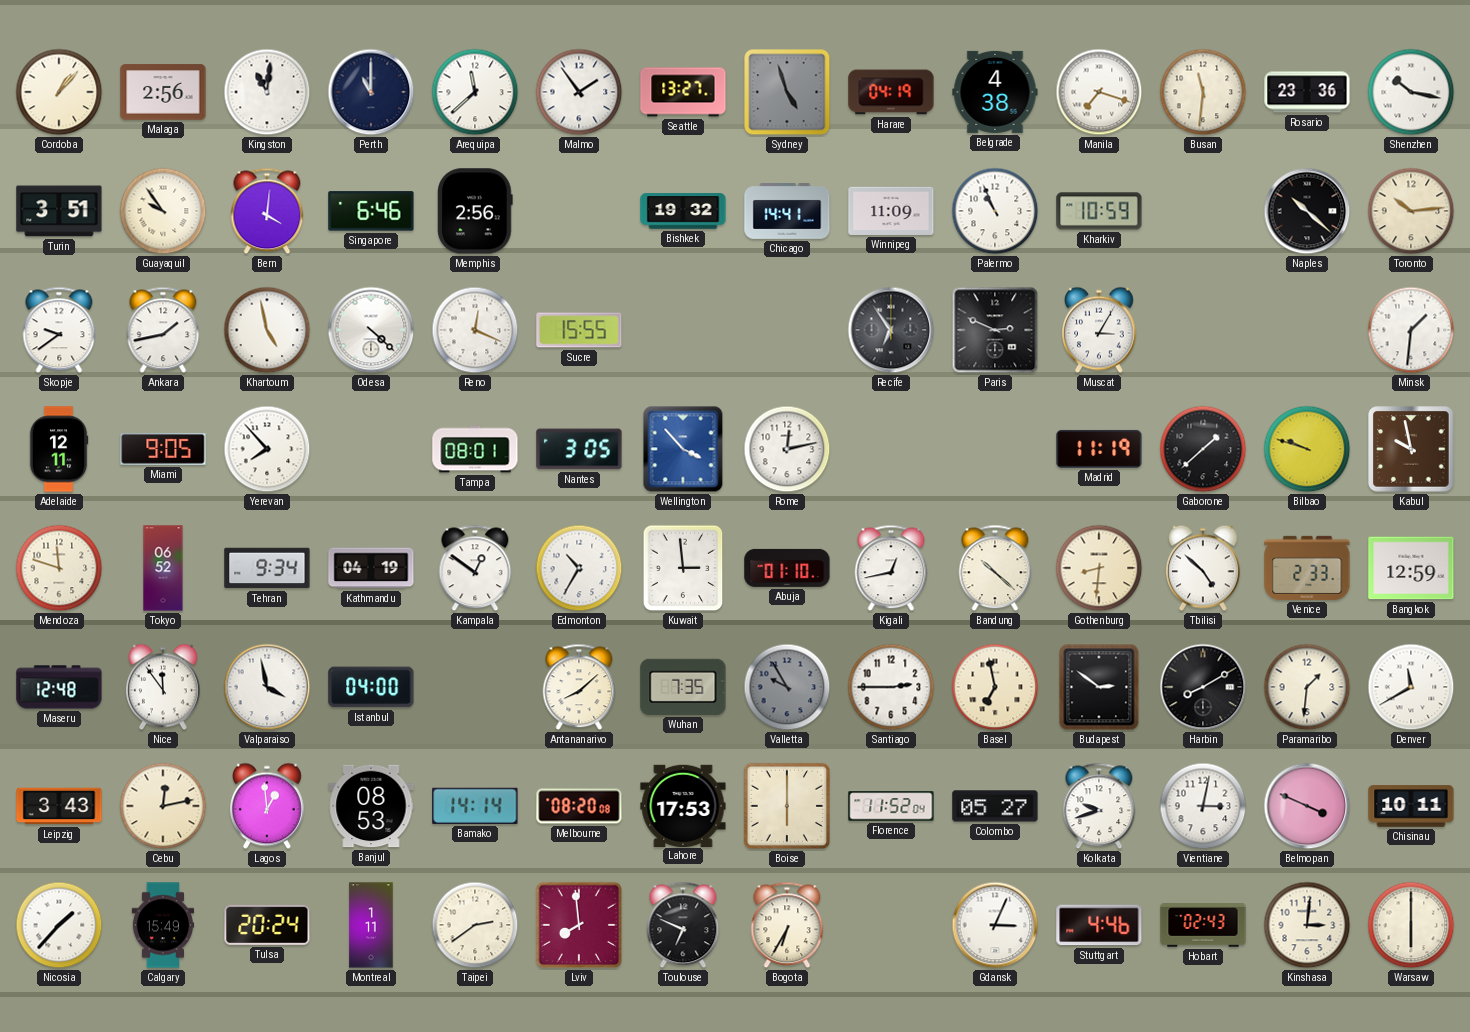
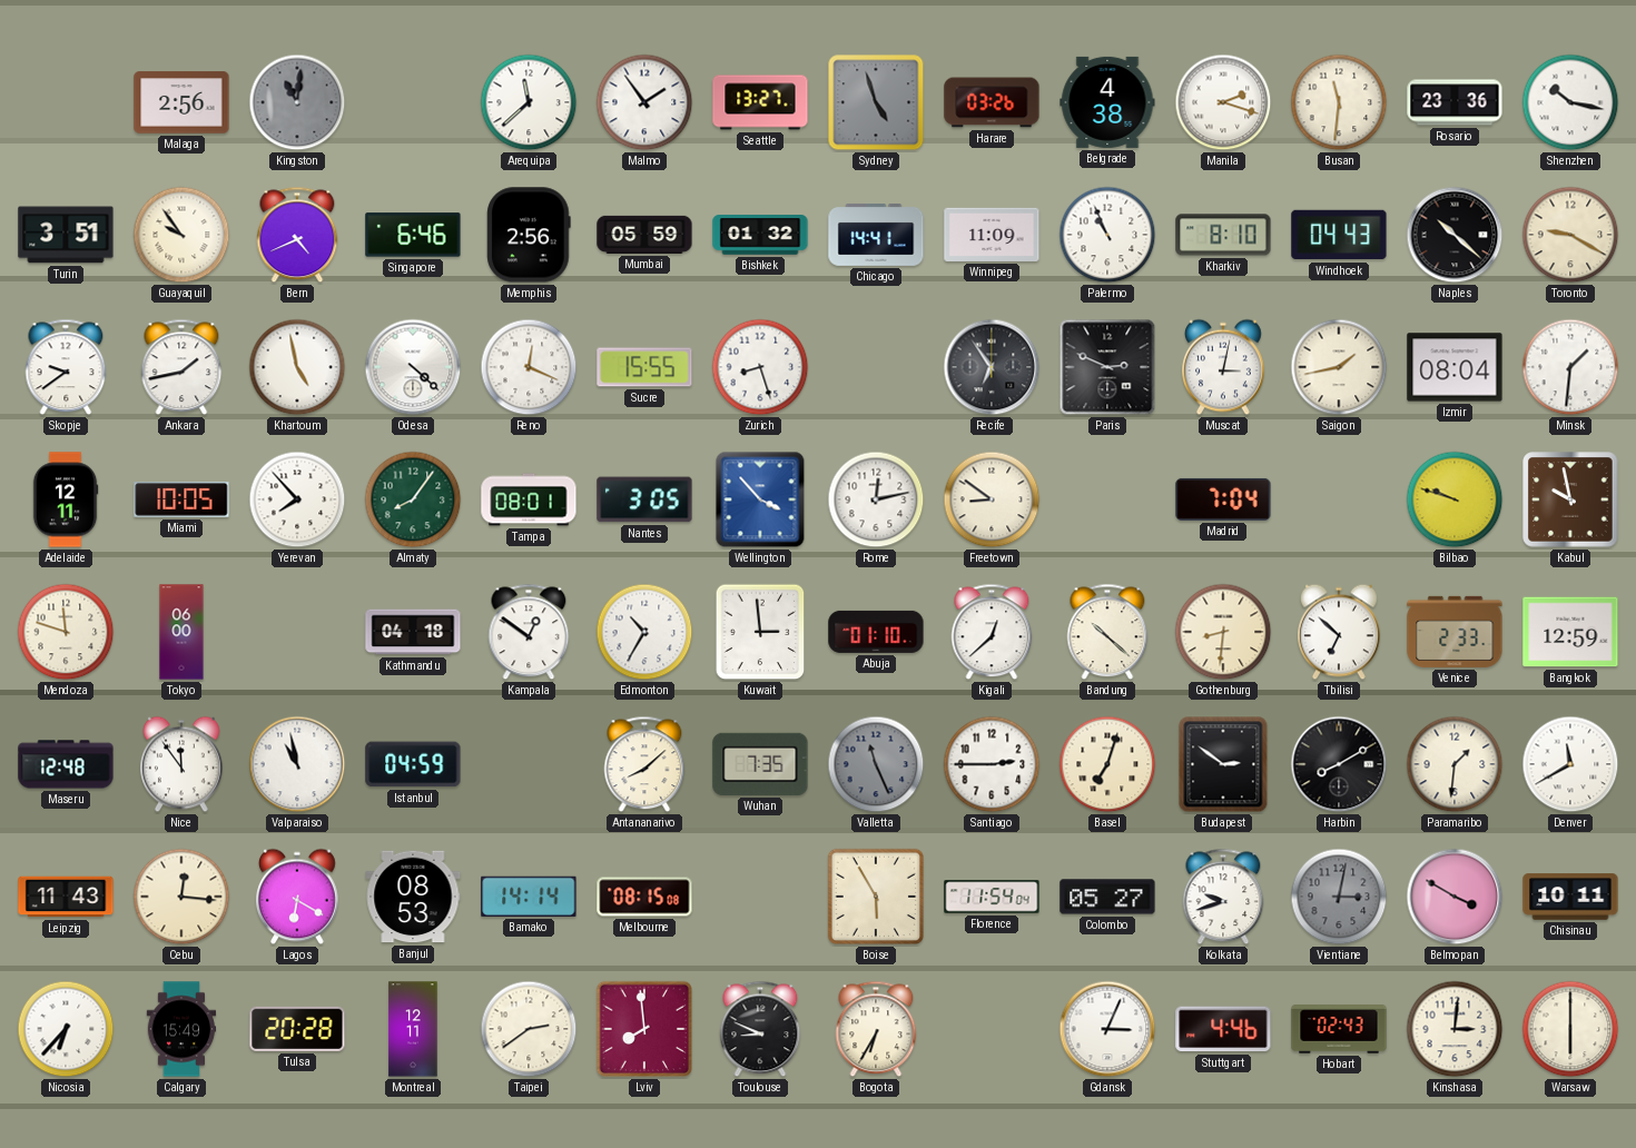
Cordoba: 1:07 -> none (59, 92)
Kingston dial: white -> grey (297, 102)
Perth: 11:00 -> none (371, 92)
Harare: 04:19 -> 03:26 (992, 102)
Manila: 7:18 -> 2:18 (1223, 102)
Bern: 4:01 -> 4:41 (297, 235)
Mumbai: none -> 05:59 (644, 235)
Bishkek: 19:32 -> 01:32 (760, 235)
Kharkiv: 10:59 -> 8:10 (1223, 235)
Windhoek: none -> 04:43 (1339, 235)
Toronto: 10:14 -> 9:20 (1570, 235)
Zurich: none -> 8:27 (760, 367)
Muscat: 3:05 -> 3:02 (1224, 367)
Saigon: none -> 1:43 (1339, 367)
Izmir: none -> 08:04 (1455, 367)
Miami: 9:05 -> 10:05 (181, 501)
Almaty: none -> 8:06 (413, 499)
Freetown: none -> 8:51 (992, 499)
Madrid: 11:19 -> 7:04 (1223, 499)
Gaborone: 1:38 -> none (1203, 449)
Tokyo: 06:52 -> 06:00 (181, 632)
Tehran: 9:34 -> none (267, 568)
Kathmandu: 04:19 -> 04:18 (413, 632)
Kigali: 12:43 -> 12:38 (992, 632)
Tbilisi: 4:52 -> 6:52 (1340, 632)
Valparaiso: 3:58 -> 10:58 (297, 764)
Istanbul: 04:00 -> 04:59 (413, 764)
Valletta: 9:55 -> 11:26 (876, 764)
Basel: 6:58 -> 7:03 (1107, 764)
Leipzig: 3:43 -> 11:43 (66, 897)
Cebu: 12:13 -> 12:16 (181, 897)
Lagos: 12:59 -> 6:20 (298, 897)
Melbourne: 08:20 -> 08:15 (644, 897)
Lahore: 17:53 -> none (683, 805)
Boise: 6:00 -> 5:55 (876, 897)
Florence: 11:52 -> 11:54 (992, 897)
Vientiane dial: white -> grey (1339, 897)
Belmopan: 3:49 -> 3:50 (1455, 897)
Nicosia: 1:37 -> 6:37 (66, 1029)
Tulsa: 20:24 -> 20:28 (297, 1029)
Montreal: 1:11 -> 12:11 (413, 1029)
Toulouse: 6:49 -> 8:49 (760, 1029)
